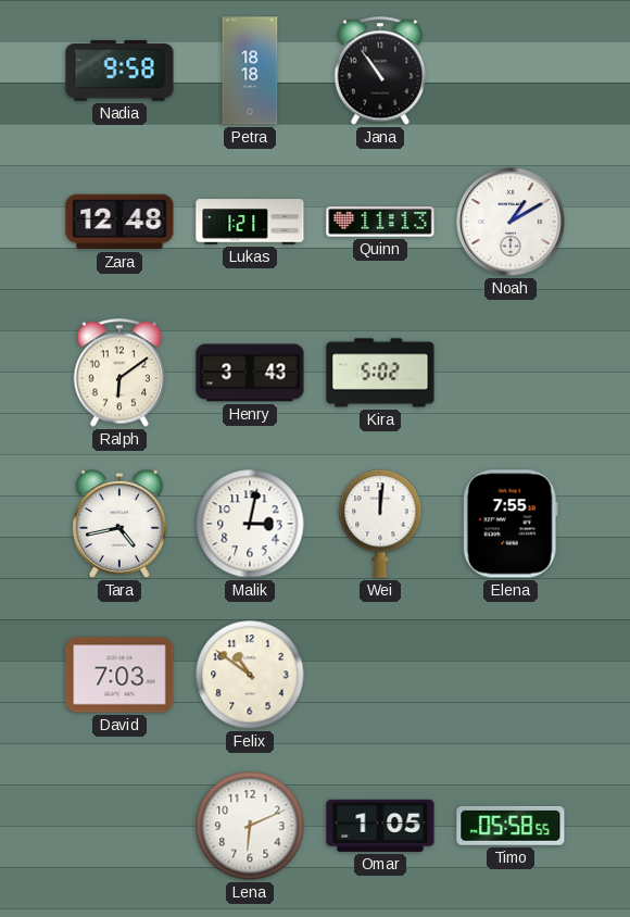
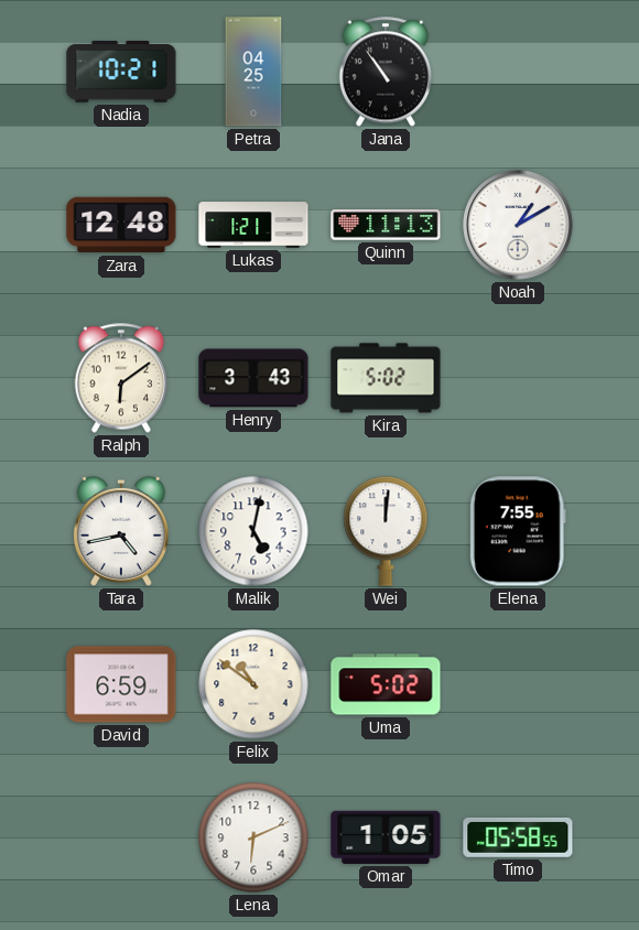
Nadia: 9:58 -> 10:21 (121, 72)
Petra: 18:18 -> 04:25 (253, 72)
Malik: 3:02 -> 5:02 (253, 531)
David: 7:03 -> 6:59 (121, 684)
Uma: none -> 5:02 (386, 684)
